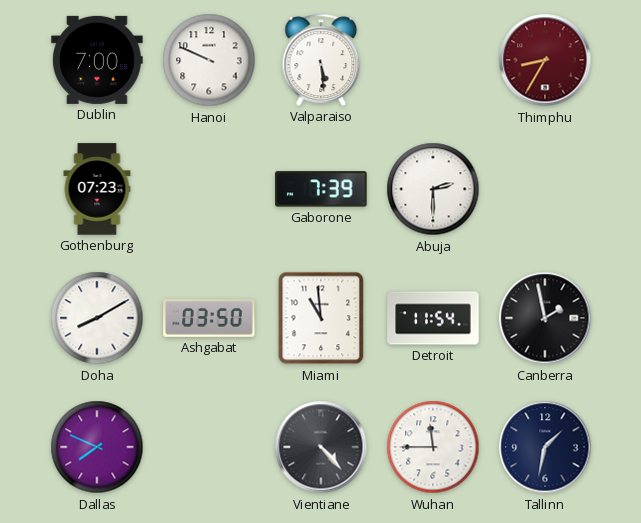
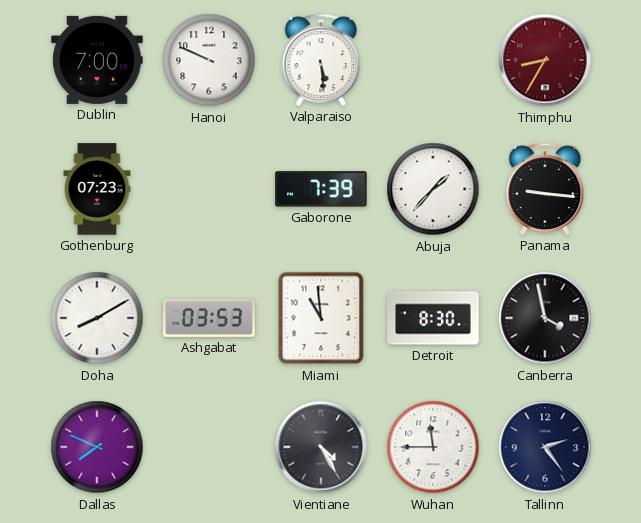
Abuja: 2:30 -> 1:37 (433, 189)
Panama: none -> 9:16 (545, 189)
Ashgabat: 03:50 -> 03:53 (209, 318)
Detroit: 11:54 -> 8:30 (433, 318)
Canberra: 1:58 -> 3:58 (545, 318)
Vientiane: 4:23 -> 4:25 (321, 447)
Tallinn: 1:32 -> 2:24 (545, 447)
